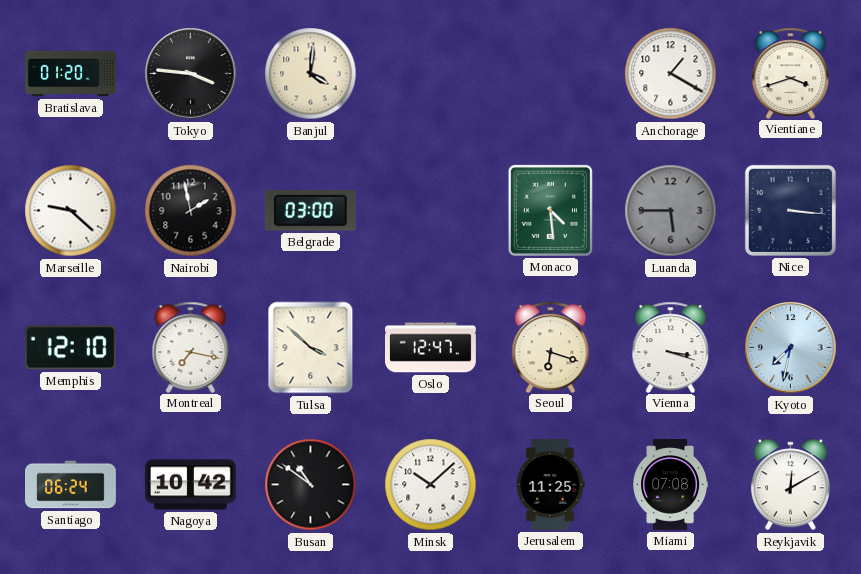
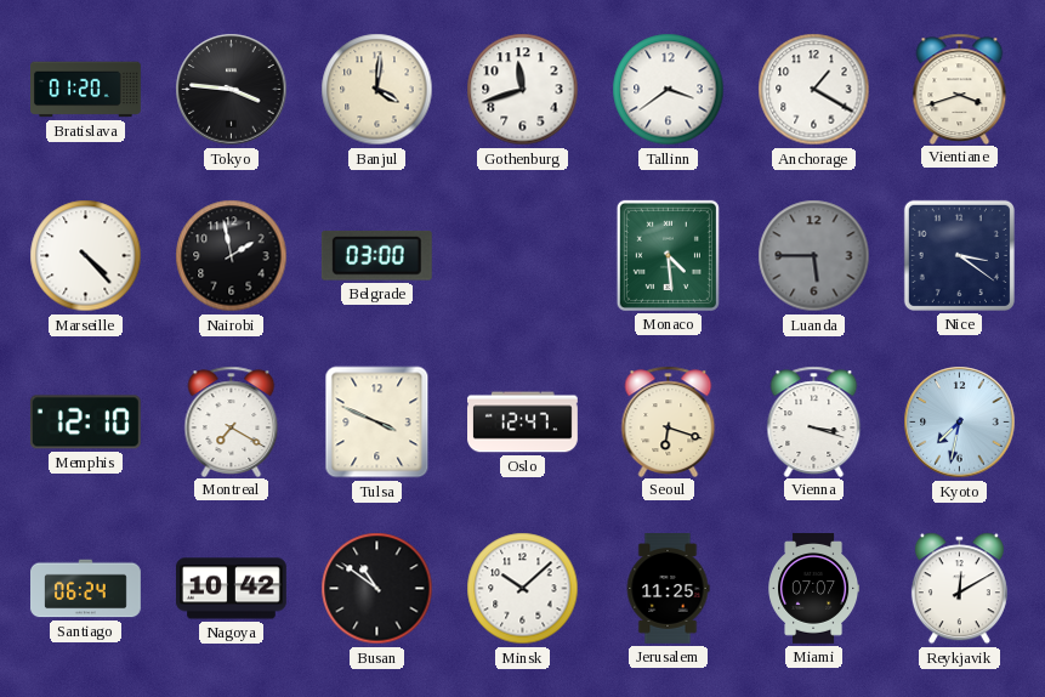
Gothenburg: none -> 11:42 (523, 90)
Tallinn: none -> 3:39 (669, 90)
Marseille: 9:22 -> 4:23 (86, 256)
Nice: 3:16 -> 3:21 (959, 255)
Montreal: 7:17 -> 7:20 (232, 421)
Tulsa: 3:52 -> 3:49 (377, 423)
Miami: 07:08 -> 07:07 (814, 589)
